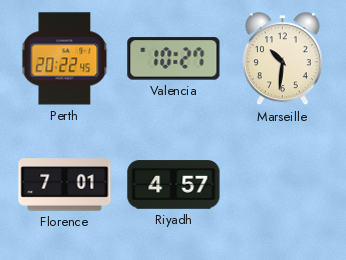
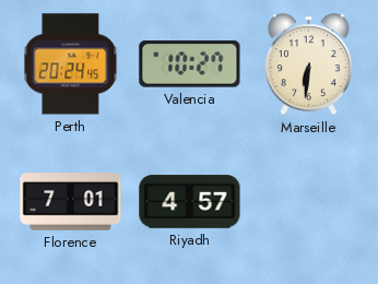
Perth: 20:22 -> 20:24 (71, 64)
Marseille: 10:31 -> 6:31 (308, 64)
